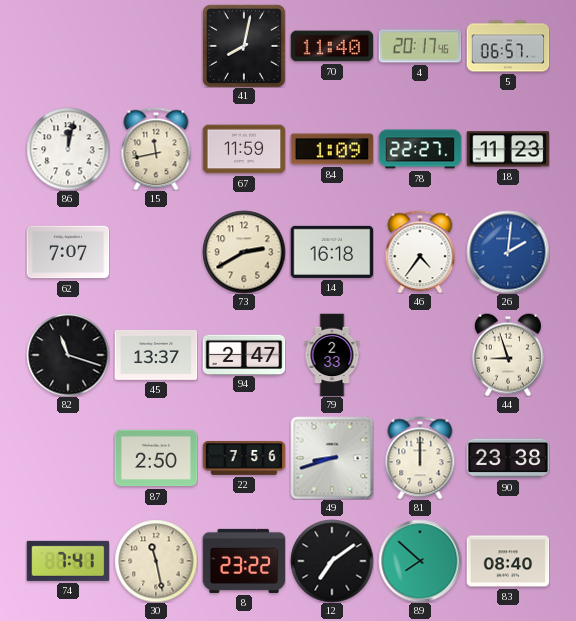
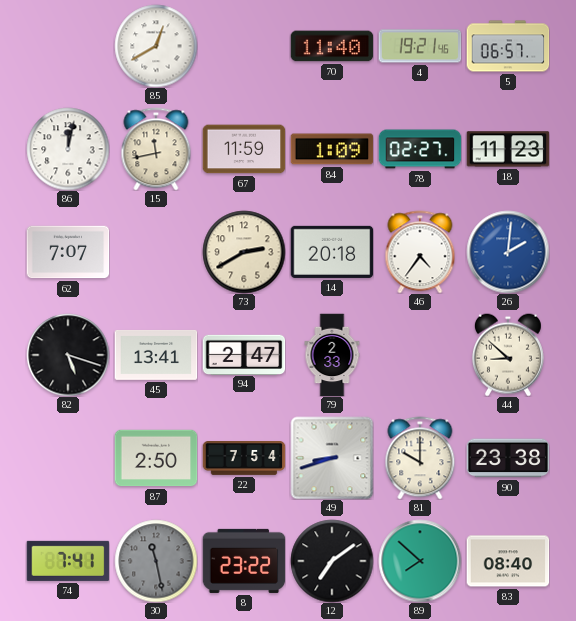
85: none -> 12:40 (156, 46)
41: 8:02 -> none (244, 46)
4: 20:17 -> 19:21 (420, 46)
78: 22:27 -> 02:27 (420, 149)
14: 16:18 -> 20:18 (332, 252)
82: 11:18 -> 5:18 (68, 355)
45: 13:37 -> 13:41 (156, 355)
44: 8:57 -> 8:52 (508, 355)
22: 7:56 -> 7:54 (244, 459)
81: 12:00 -> 10:00 (420, 458)
30 dial: cream -> grey (156, 561)
